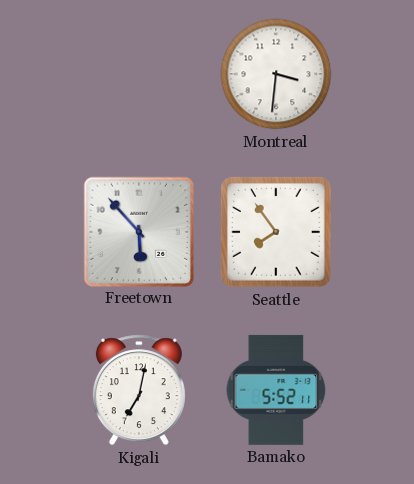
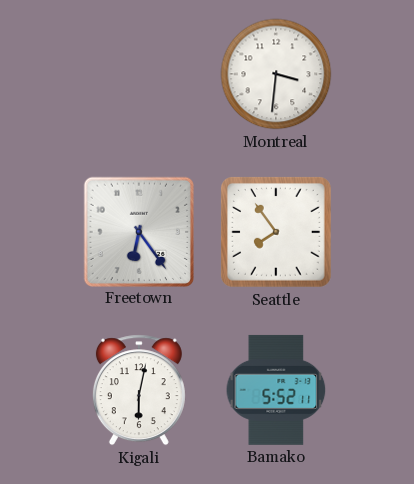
Freetown: 5:53 -> 6:24 (138, 231)
Kigali: 7:02 -> 6:02 (139, 390)
